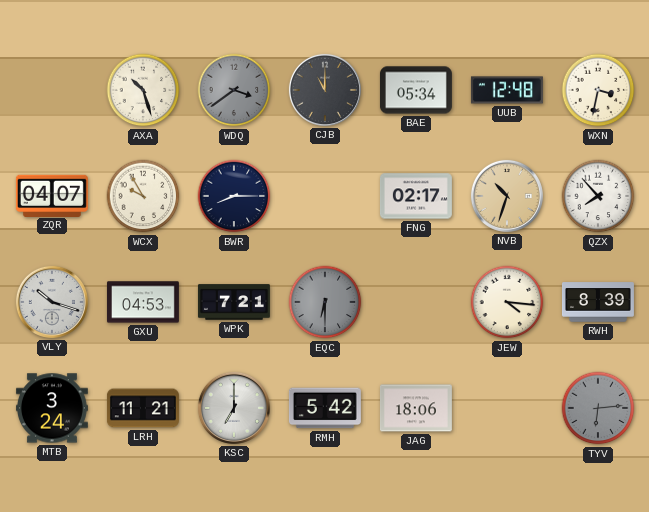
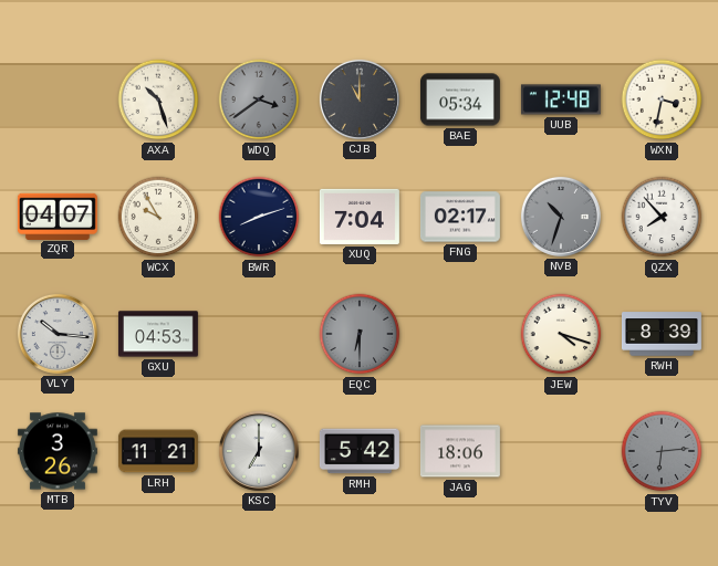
BWR: 8:15 -> 8:12 (259, 217)
XUQ: none -> 7:04 (360, 217)
NVB dial: champagne -> grey (561, 217)
VLY: 10:18 -> 10:16 (58, 334)
WPK: 7:21 -> none (234, 302)
JEW: 4:16 -> 4:18 (561, 334)
MTB: 3:24 -> 3:26 (58, 451)
